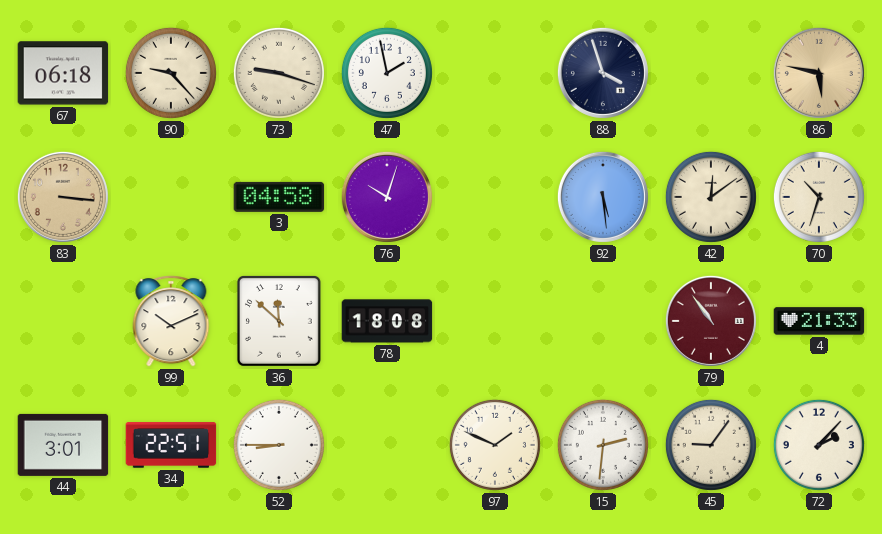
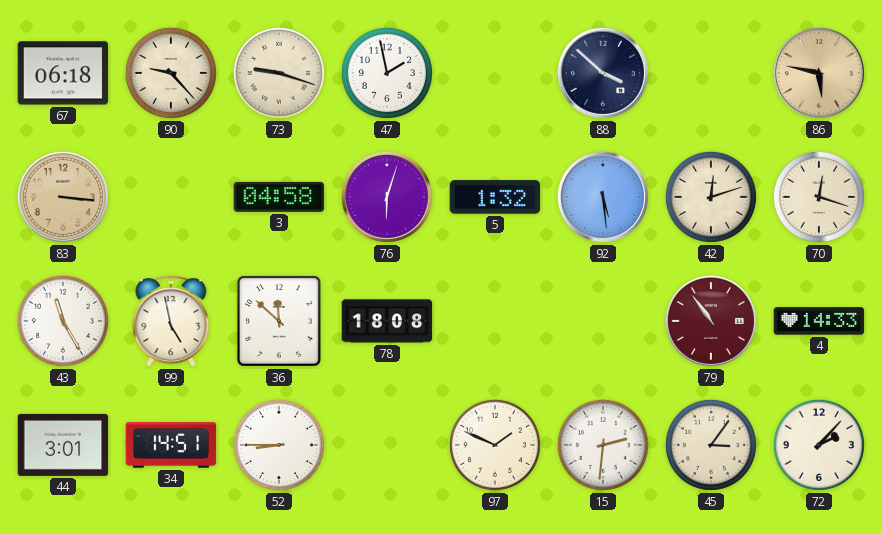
88: 3:57 -> 3:52 (603, 73)
76: 10:03 -> 6:03 (387, 197)
5: none -> 1:32 (495, 197)
42: 12:09 -> 12:12 (711, 197)
70: 10:33 -> 12:18 (819, 197)
43: none -> 11:25 (63, 321)
99: 10:11 -> 4:58 (171, 321)
4: 21:33 -> 14:33 (819, 321)
34: 22:51 -> 14:51 (171, 445)
45: 9:06 -> 3:06 (711, 445)
